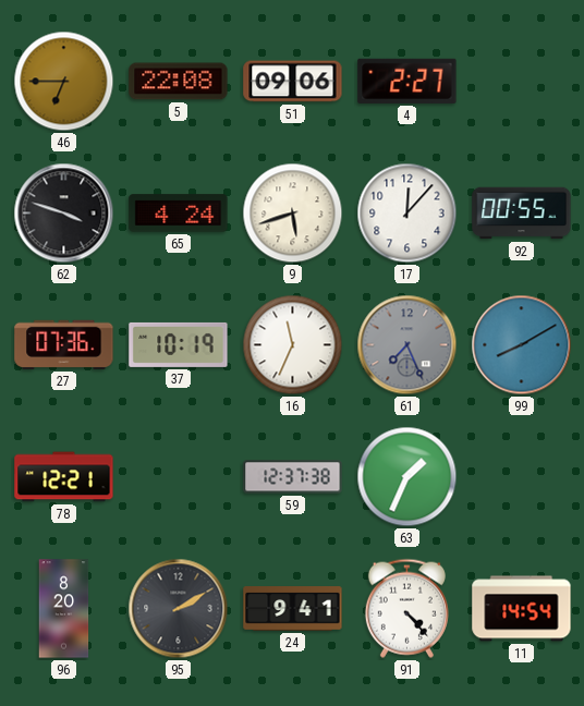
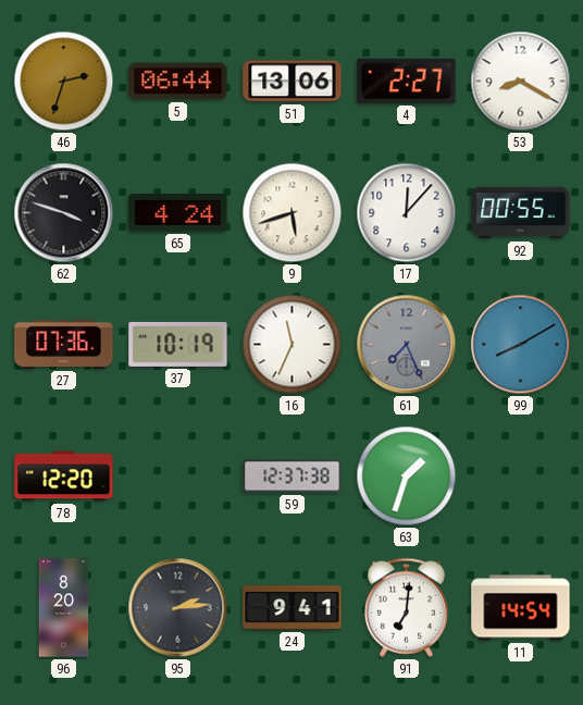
46: 6:45 -> 2:33 (64, 82)
5: 22:08 -> 06:44 (178, 82)
51: 09:06 -> 13:06 (293, 82)
53: none -> 8:20 (521, 82)
78: 12:21 -> 12:20 (64, 477)
63: 1:34 -> 1:33 (407, 477)
95: 2:10 -> 2:14 (178, 608)
91: 4:23 -> 7:01 (406, 607)
